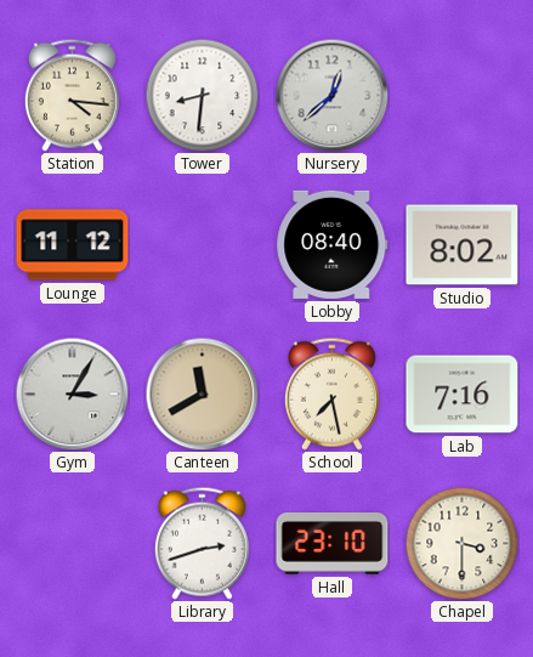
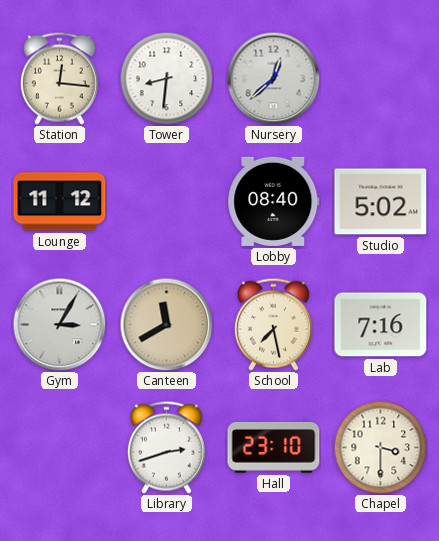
Station: 4:16 -> 12:16 (59, 78)
Studio: 8:02 -> 5:02 (381, 202)
